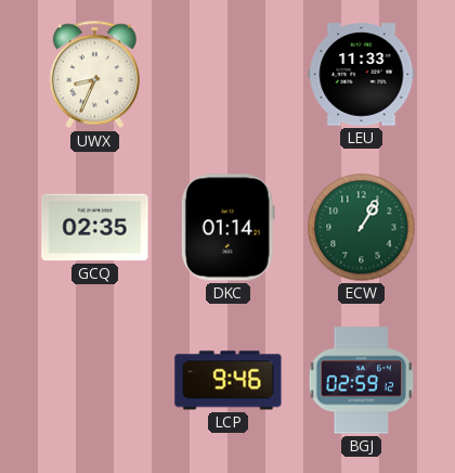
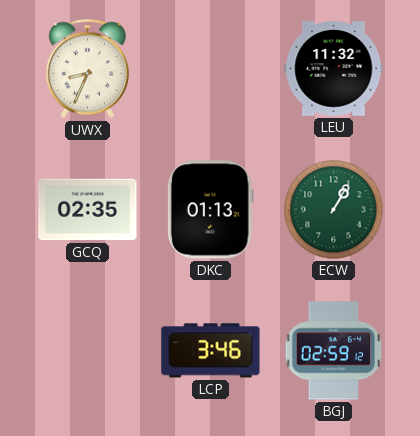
LEU: 11:33 -> 11:32 (334, 69)
DKC: 01:14 -> 01:13 (210, 210)
LCP: 9:46 -> 3:46 (211, 351)
